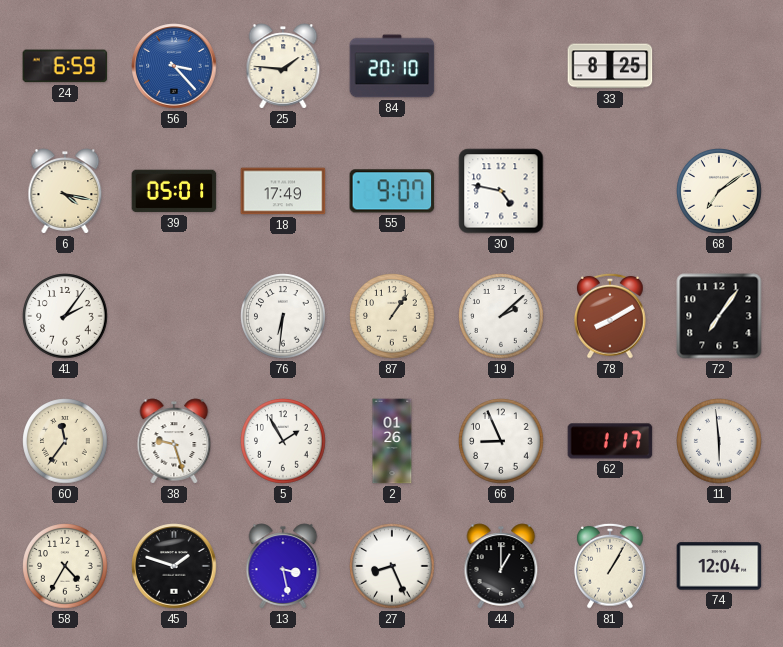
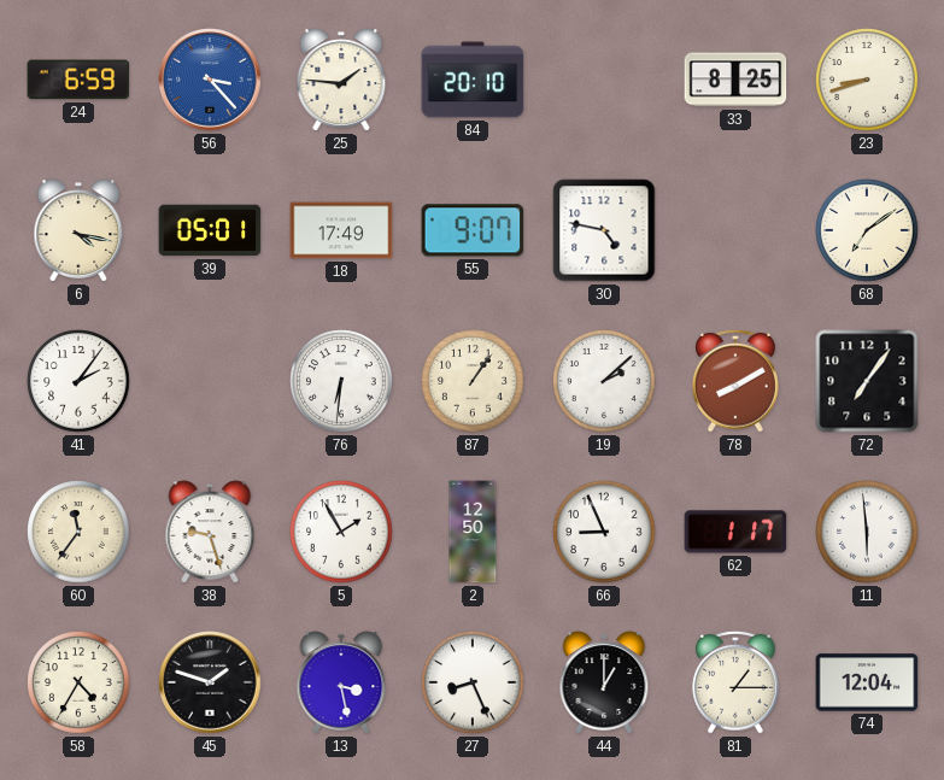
23: none -> 8:42 (867, 80)
2: 01:26 -> 12:50 (473, 532)
81: 1:05 -> 1:15 (735, 682)
